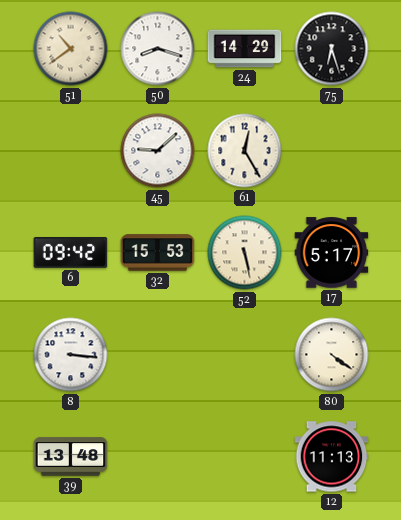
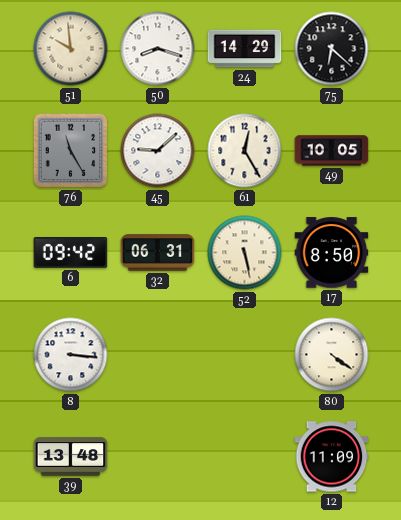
51: 10:39 -> 9:59 (71, 49)
75: 6:27 -> 6:22 (332, 49)
76: none -> 11:25 (71, 151)
49: none -> 10:05 (332, 151)
32: 15:53 -> 06:31 (158, 253)
17: 5:17 -> 8:50 (332, 253)
12: 11:13 -> 11:09 (332, 457)
